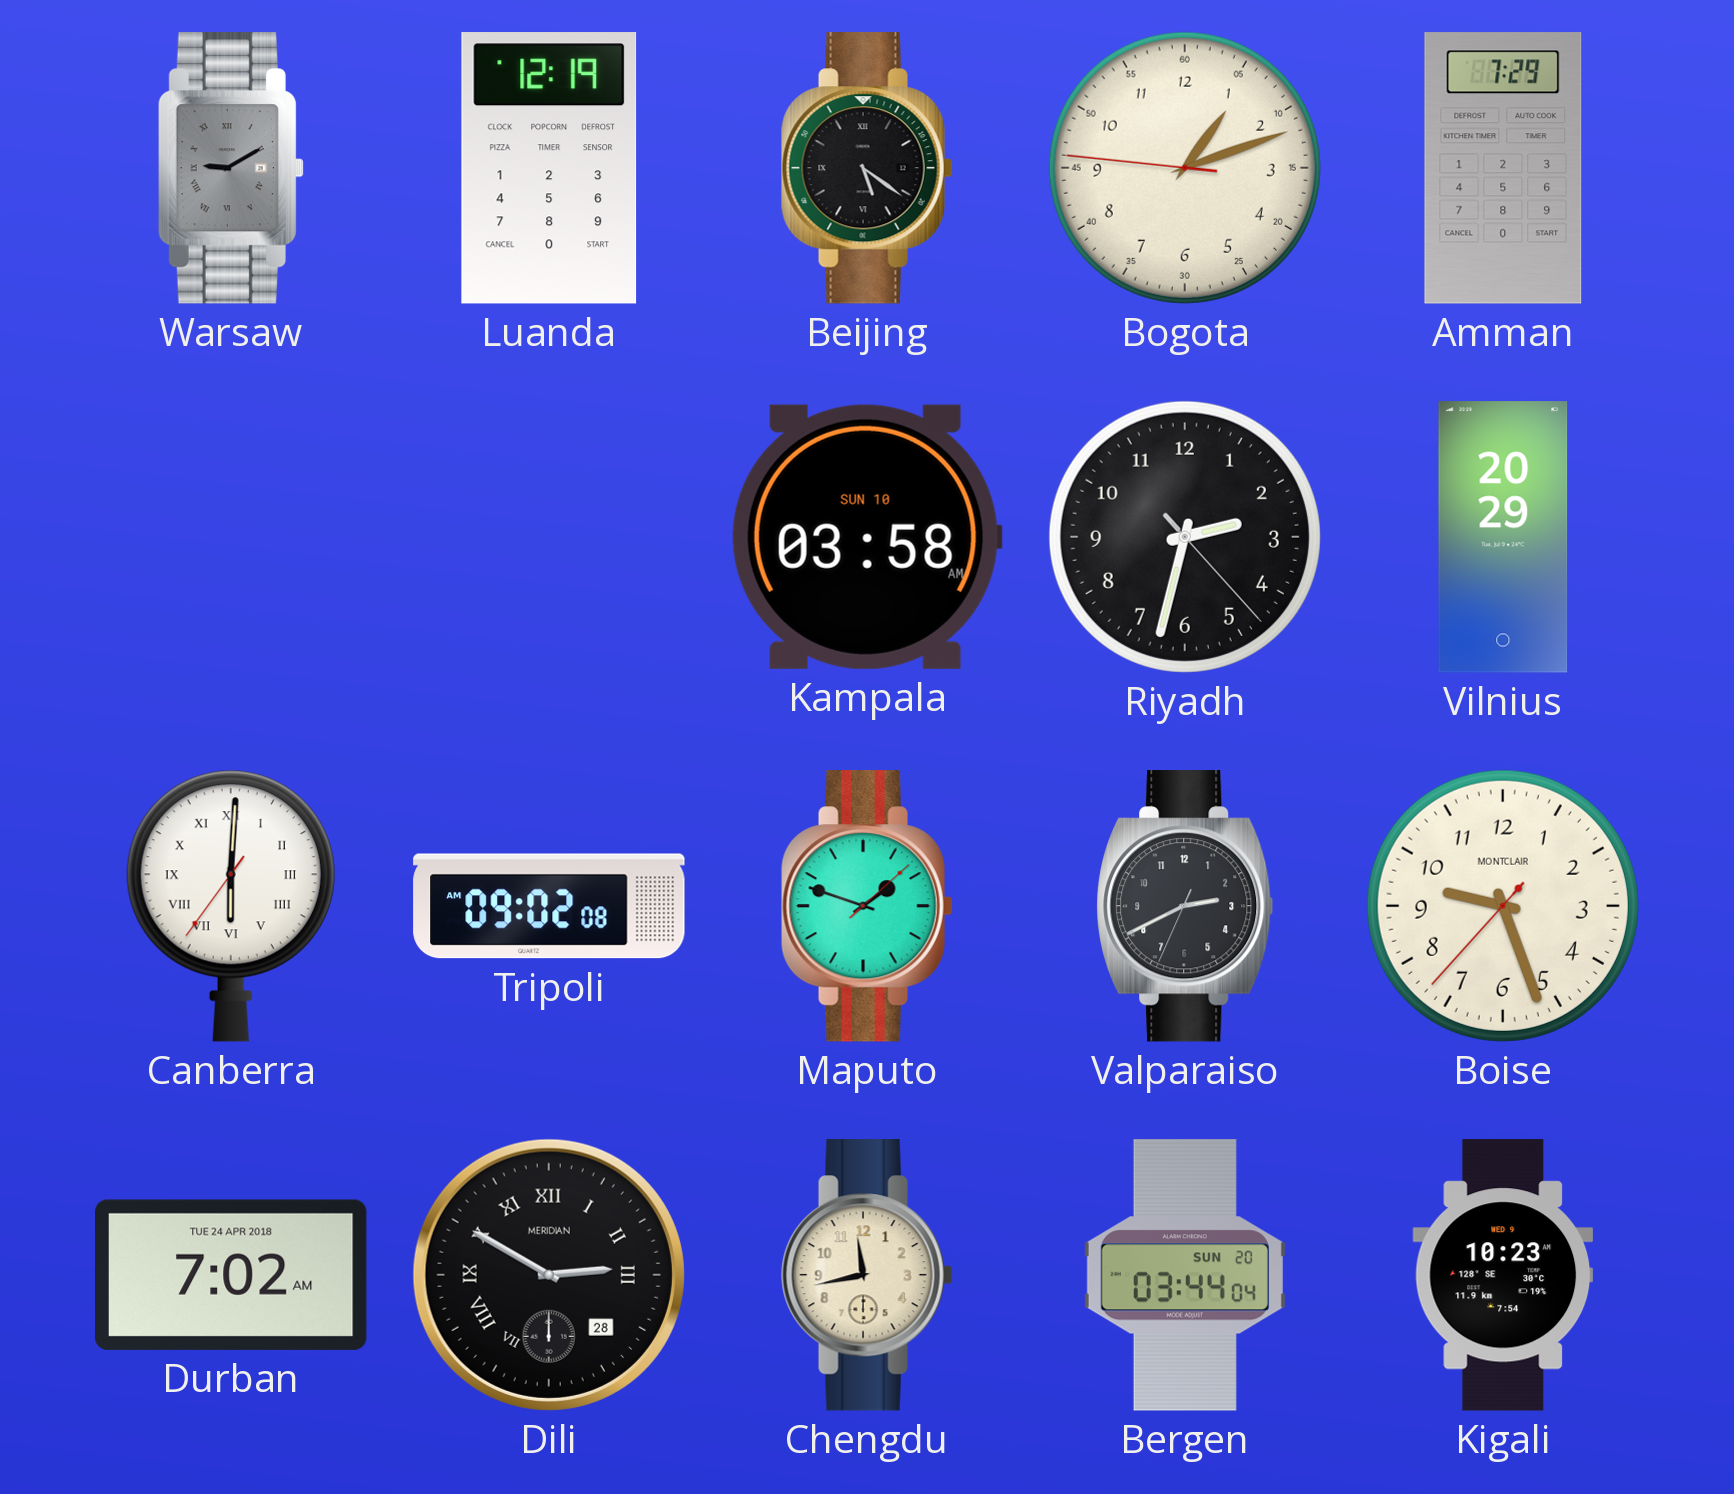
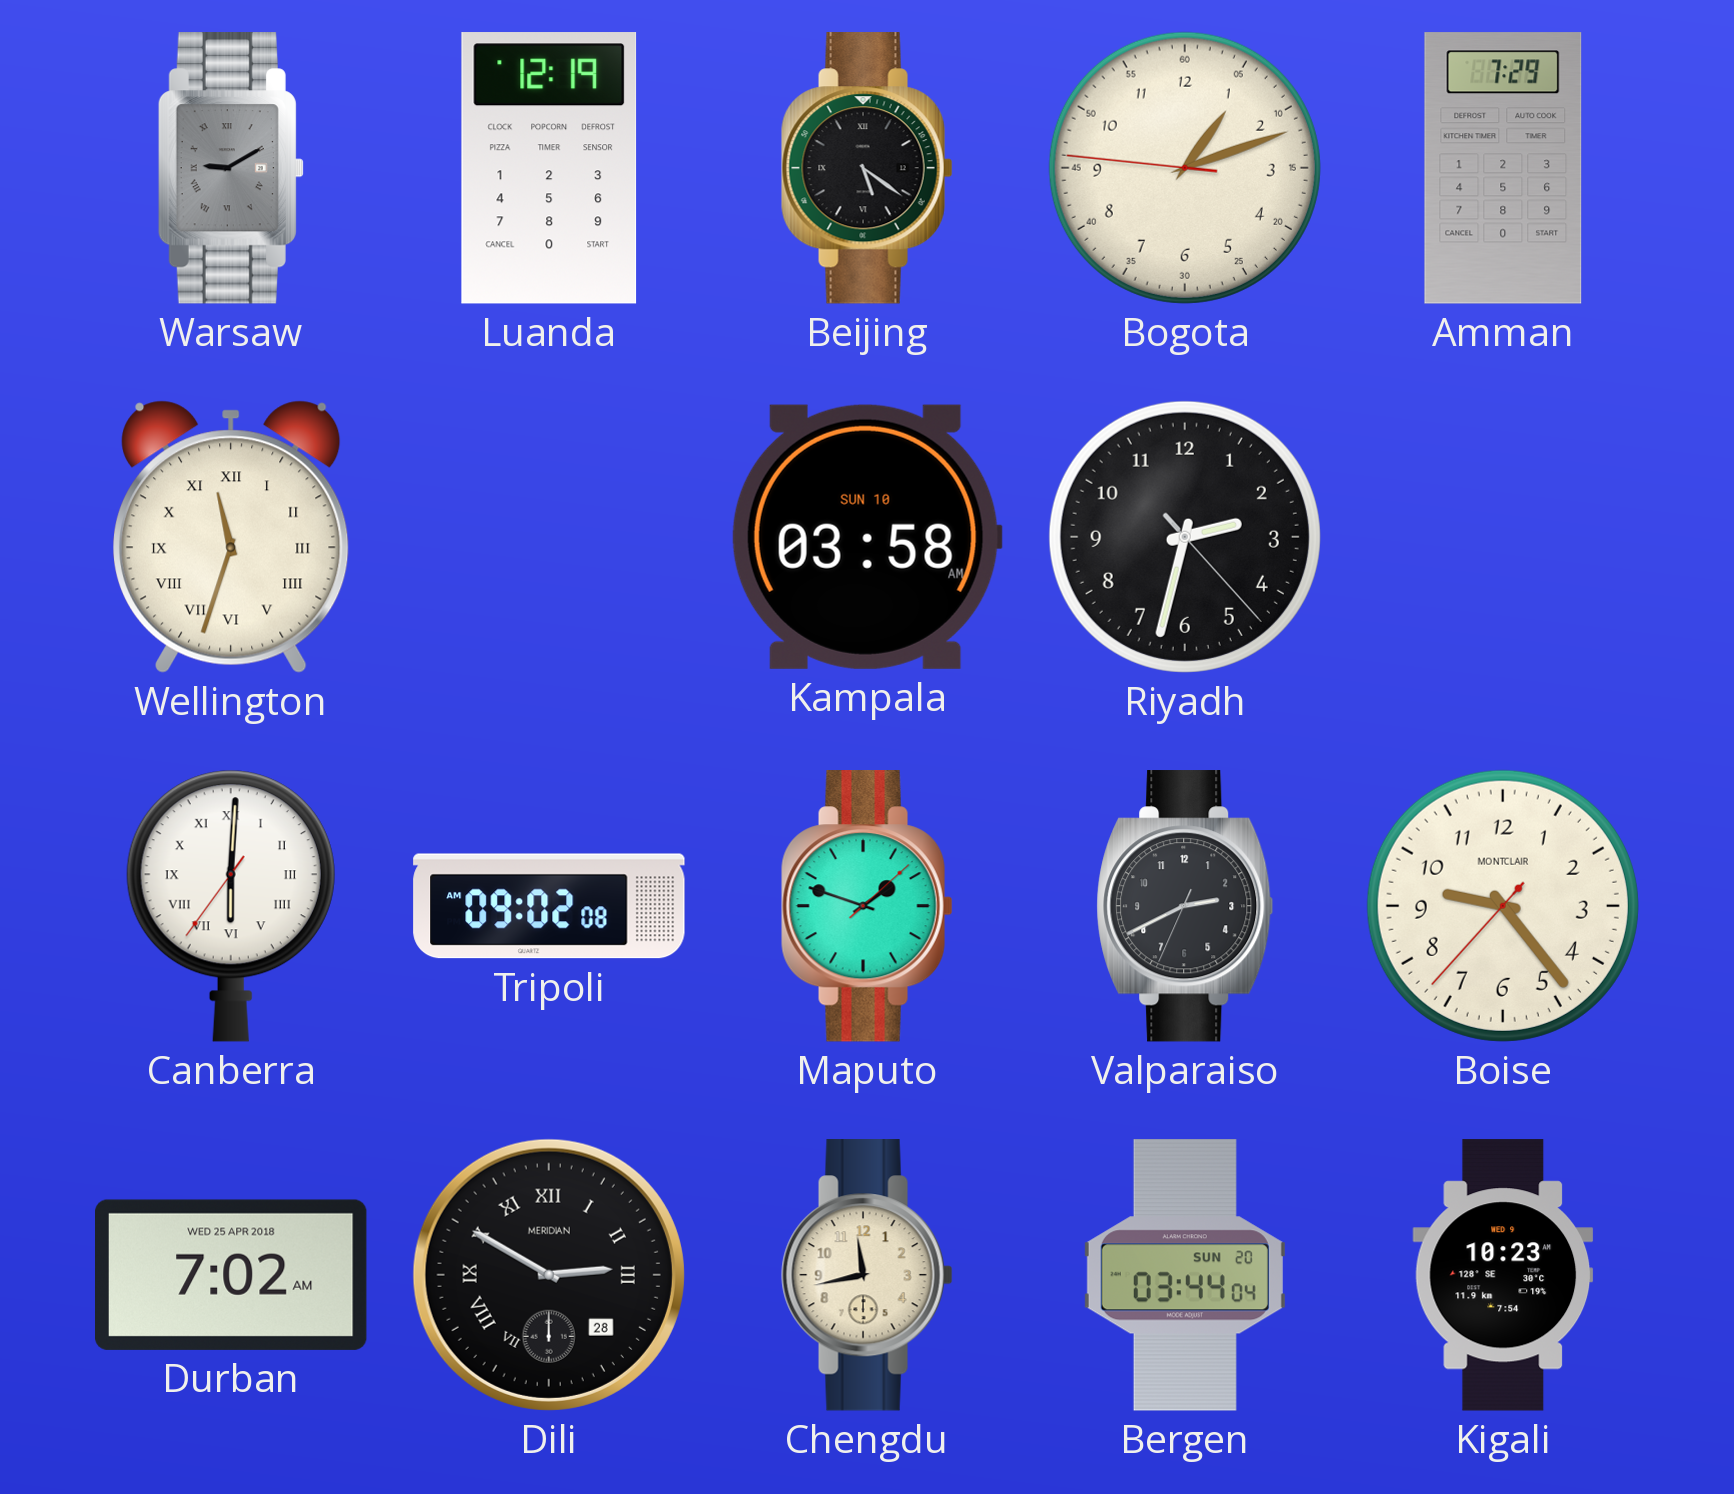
Wellington: none -> 11:33 (231, 537)
Vilnius: 20:29 -> none (1503, 537)
Boise: 9:26 -> 9:23 (1503, 906)
Durban date: TUE 24 APR 2018 -> WED 25 APR 2018 (232, 1275)
